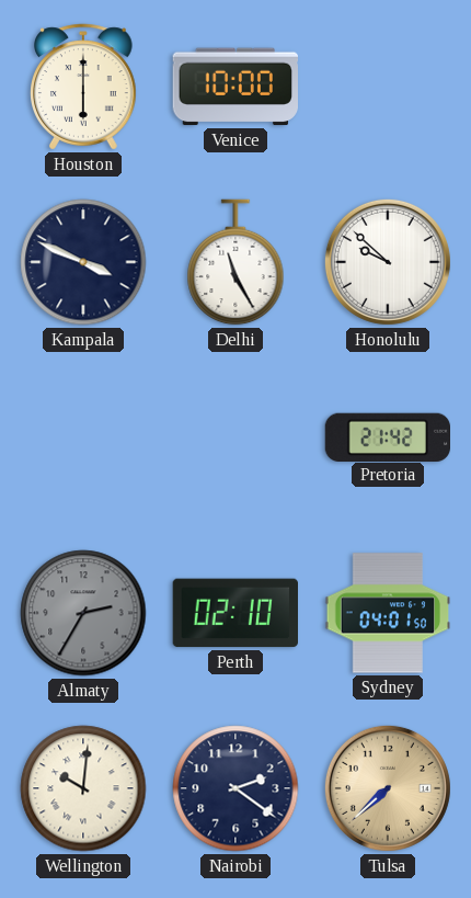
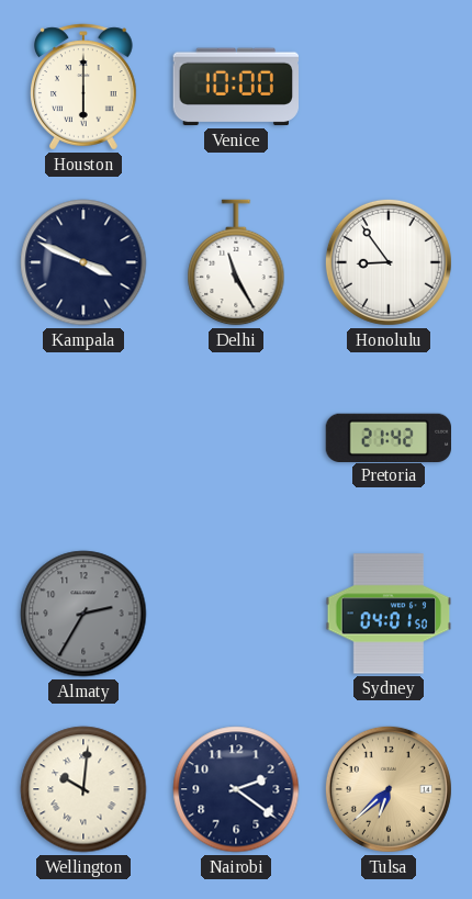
Honolulu: 9:52 -> 8:54 (389, 262)
Perth: 02:10 -> none (234, 613)
Tulsa: 7:38 -> 6:38 (389, 789)
